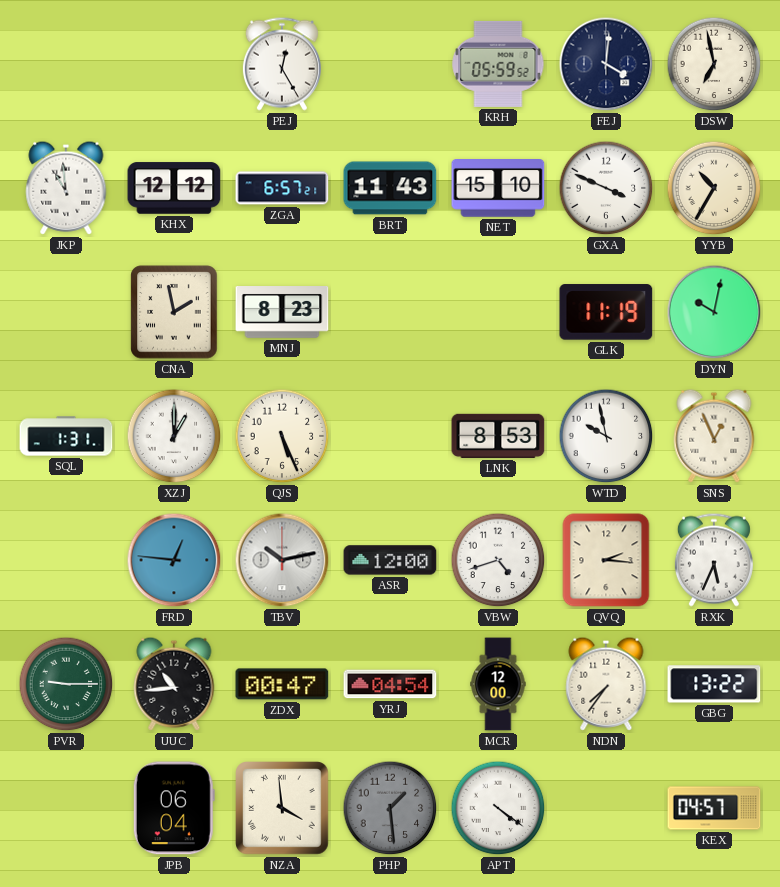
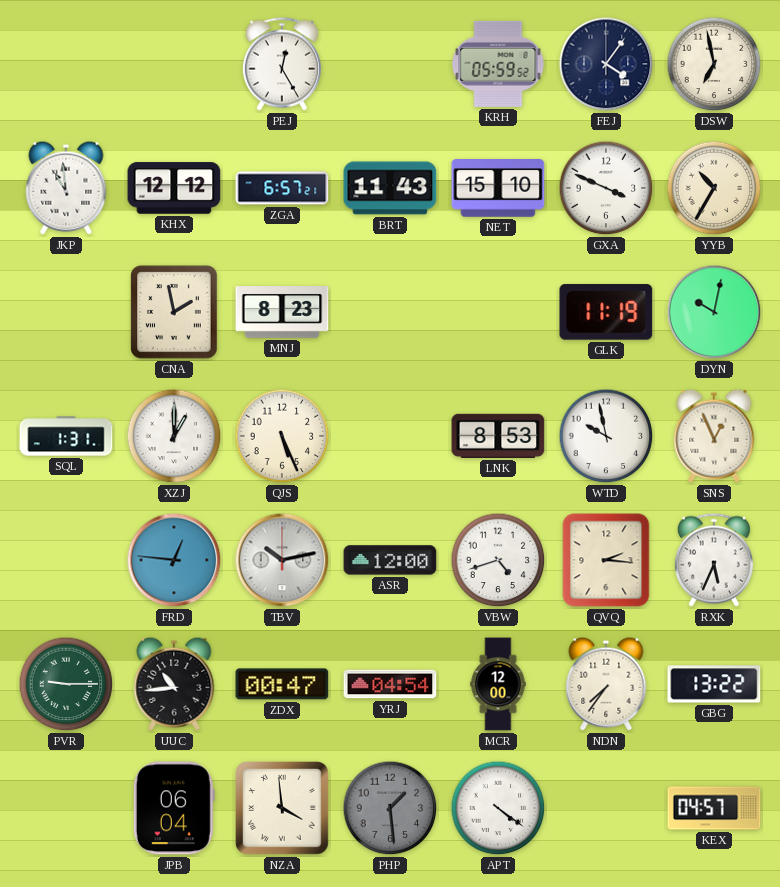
FEJ: 4:01 -> 4:06 (606, 64)
